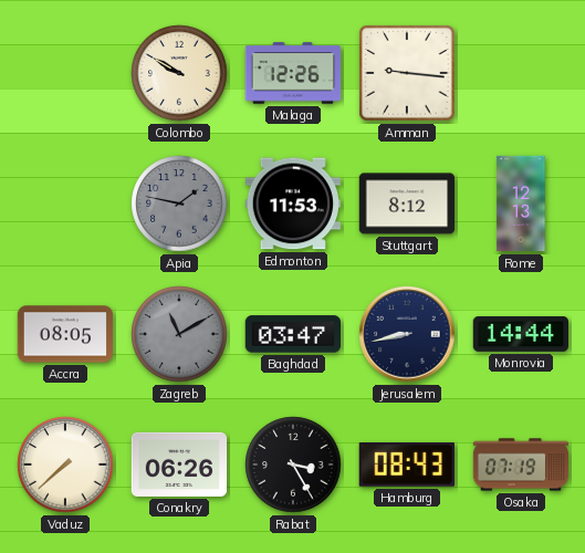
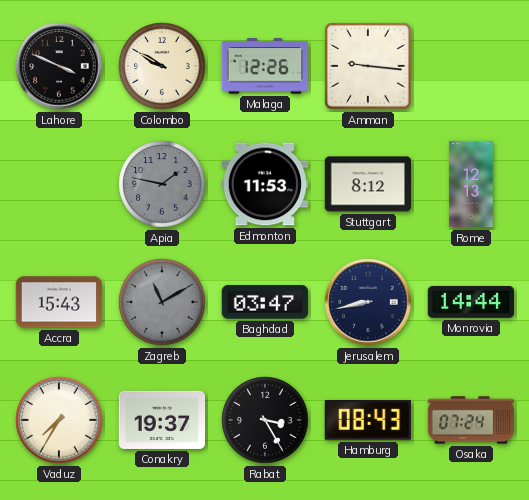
Lahore: none -> 3:49 (59, 66)
Accra: 08:05 -> 15:43 (59, 302)
Vaduz: 7:38 -> 7:35 (59, 420)
Conakry: 06:26 -> 19:37 (162, 420)
Osaka: 07:19 -> 07:24 (471, 420)
